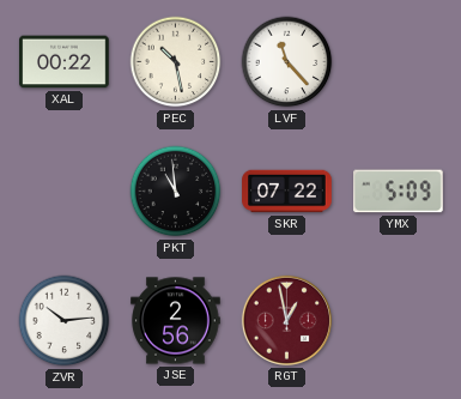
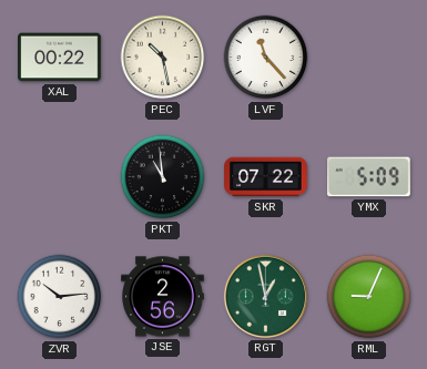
RGT dial: burgundy -> green (265, 296)
RML: none -> 9:04 (369, 297)
